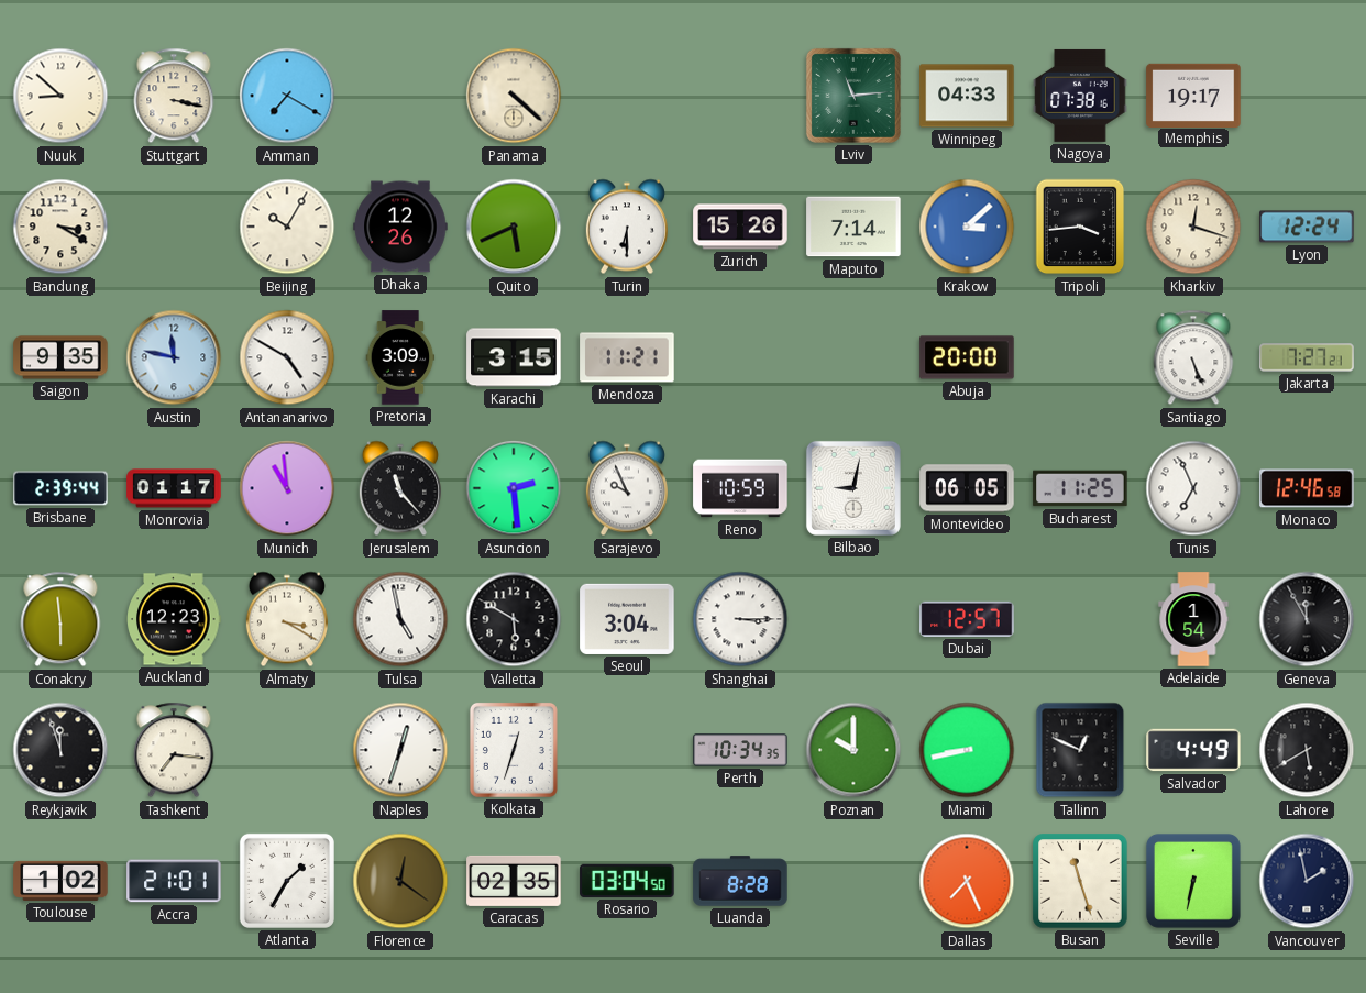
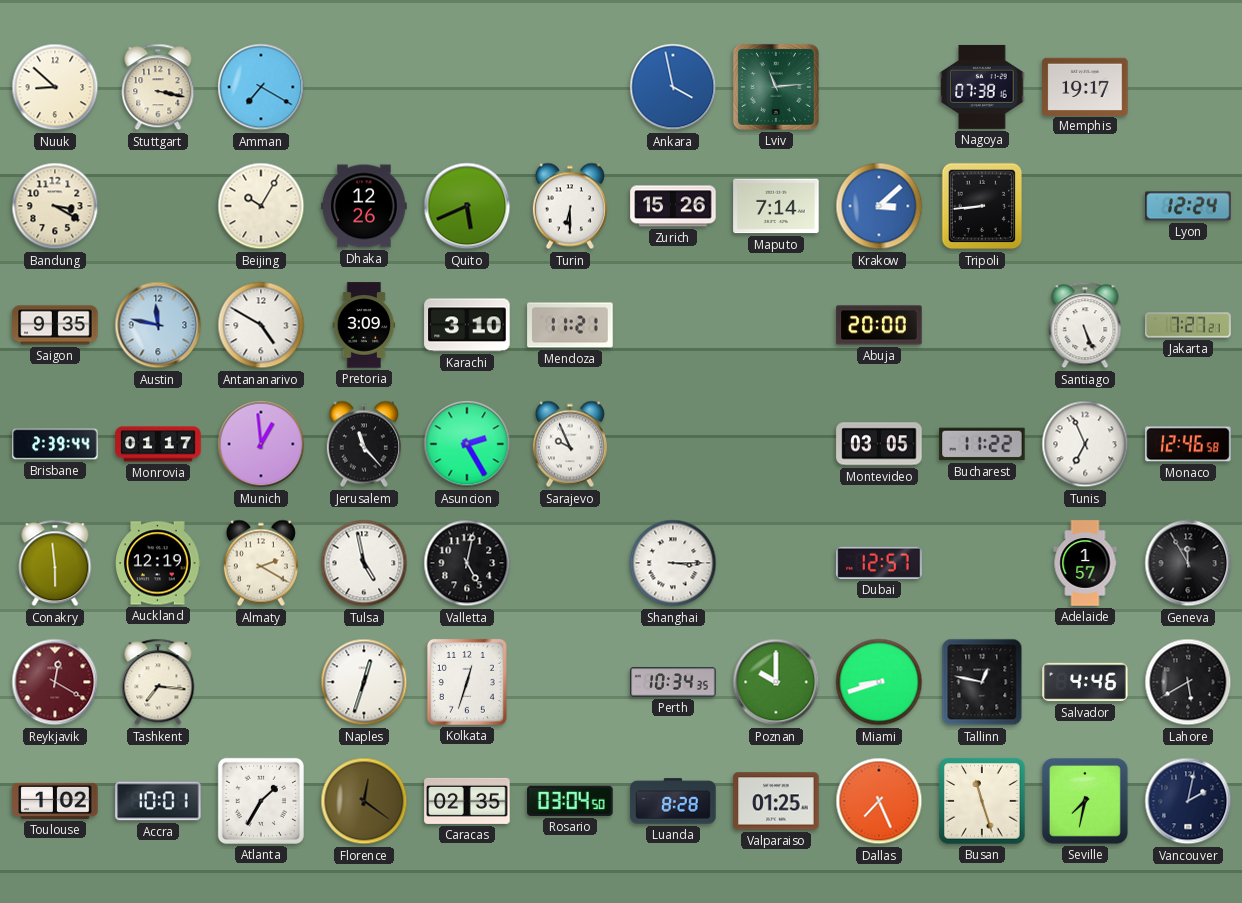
Panama: 4:22 -> none (514, 96)
Ankara: none -> 3:58 (673, 87)
Winnipeg: 04:33 -> none (967, 96)
Tripoli: 3:44 -> 8:44 (982, 206)
Kharkiv: 12:18 -> none (1193, 227)
Karachi: 3:15 -> 3:10 (467, 325)
Munich: 10:59 -> 12:59 (261, 444)
Asuncion: 2:29 -> 2:25 (467, 444)
Reno: 10:59 -> none (740, 488)
Bilbao: 9:02 -> none (853, 488)
Montevideo: 06:05 -> 03:05 (879, 444)
Bucharest: 11:25 -> 11:22 (982, 444)
Auckland: 12:23 -> 12:19 (158, 563)
Almaty: 3:20 -> 2:20 (261, 563)
Valletta: 5:50 -> 5:02 (467, 563)
Seoul: 3:04 -> none (627, 619)
Adelaide: 1:54 -> 1:57 (1085, 563)
Reykjavik: 11:57 -> 12:20 (55, 682)
Reykjavik dial: black -> burgundy (55, 682)
Miami: 8:43 -> 8:42 (879, 682)
Tallinn: 12:49 -> 12:47 (982, 682)
Salvador: 4:49 -> 4:46 (1085, 682)
Accra: 21:01 -> 10:01 (158, 801)
Valparaiso: none -> 01:25 (776, 801)
Seville: 6:32 -> 7:32 (1085, 801)
Vancouver: 1:58 -> 2:02 (1188, 801)
